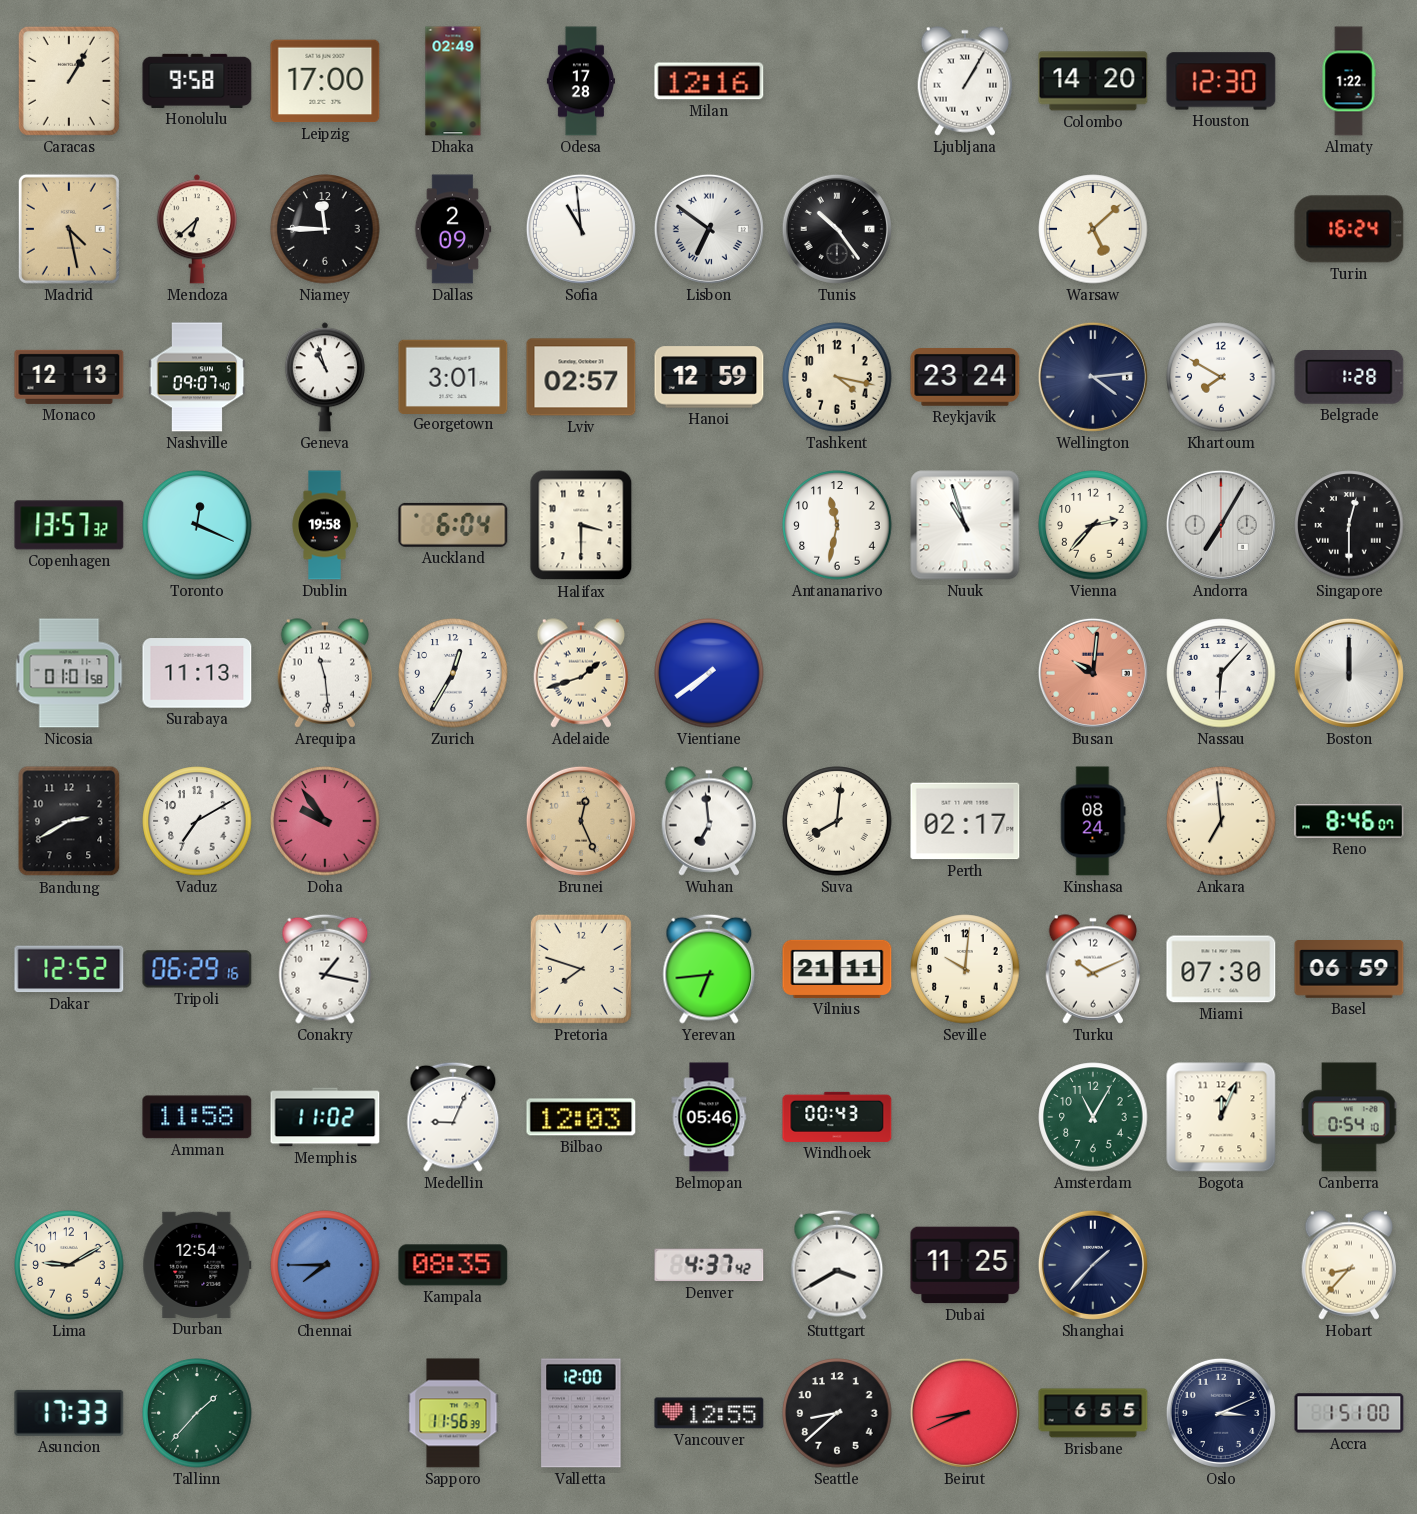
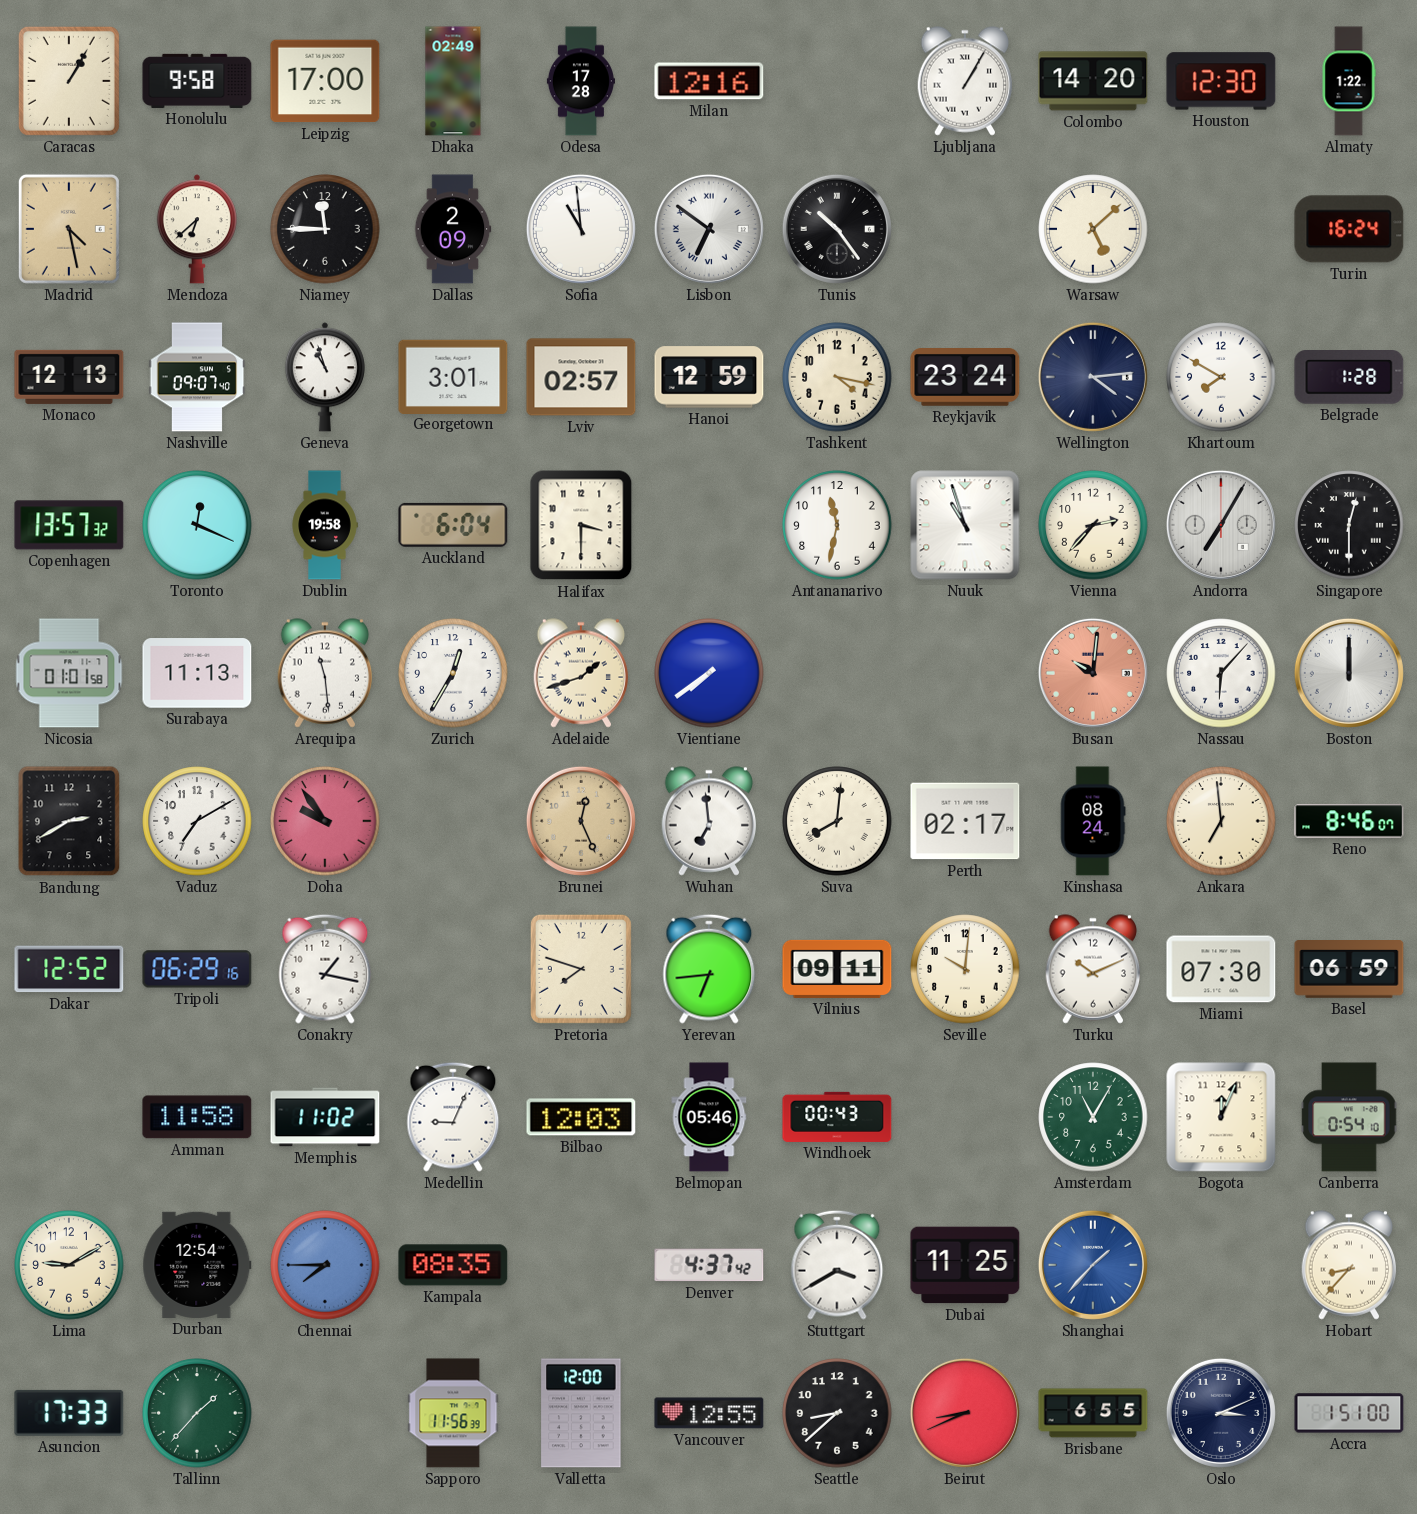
Vilnius: 21:11 -> 09:11 (837, 969)
Shanghai dial: navy -> blue (1093, 1265)
